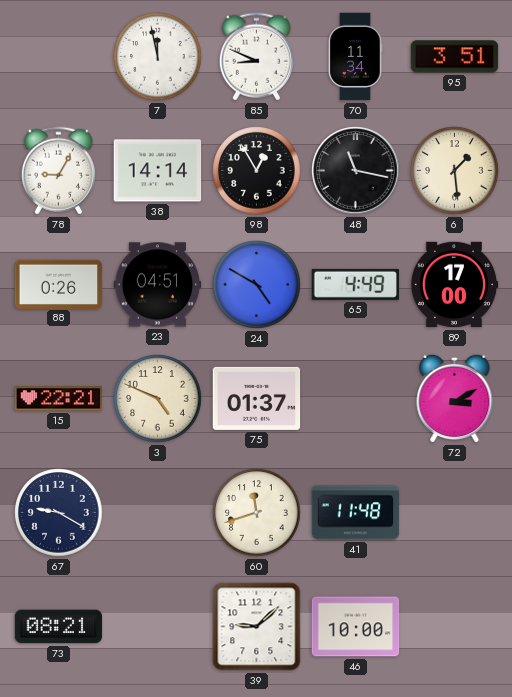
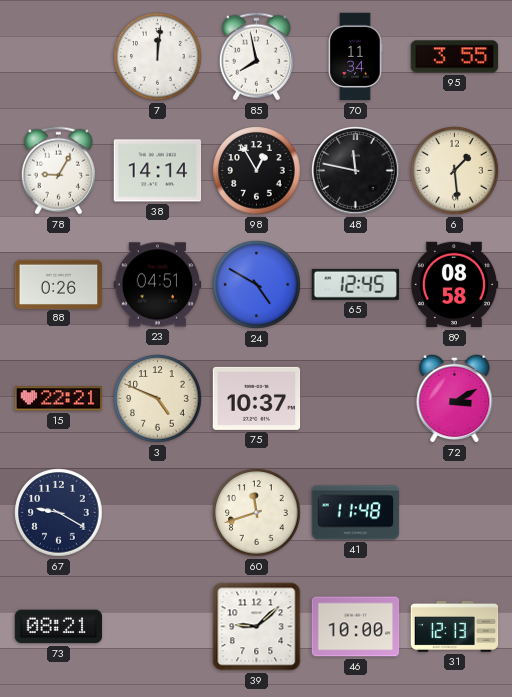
7: 11:58 -> 12:01 (158, 57)
85: 8:49 -> 7:58 (256, 57)
95: 3:51 -> 3:55 (455, 57)
48: 11:17 -> 11:47 (356, 171)
65: 4:49 -> 12:45 (355, 284)
89: 17:00 -> 08:58 (454, 285)
75: 01:37 -> 10:37 (257, 398)
31: none -> 12:13 (455, 626)
